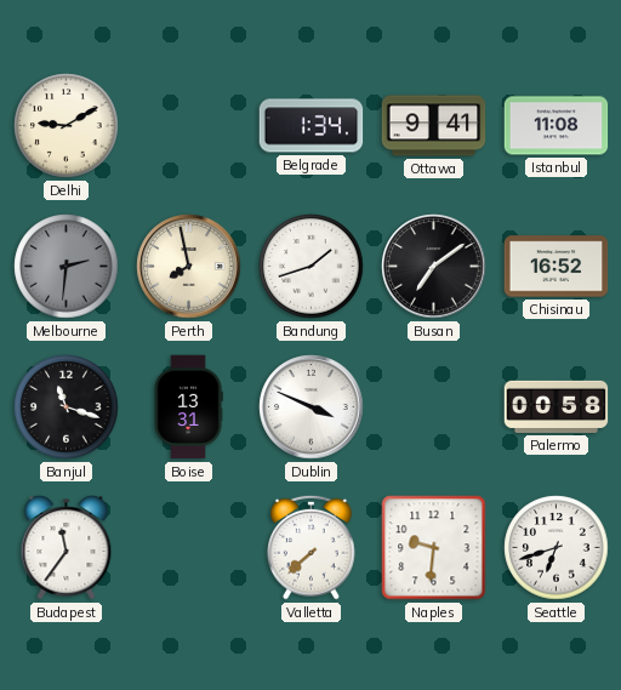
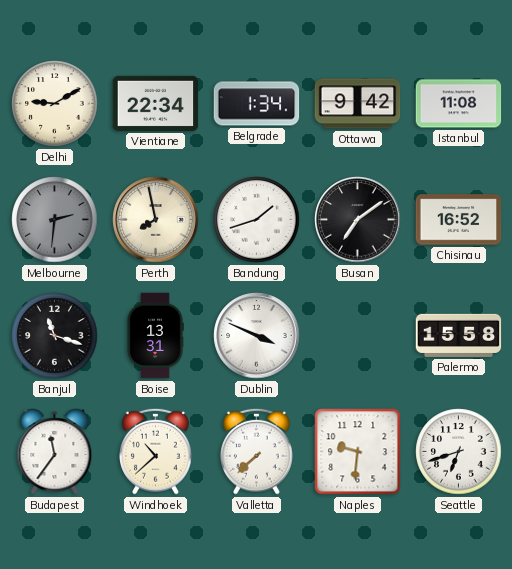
Vientiane: none -> 22:34 (156, 103)
Ottawa: 9:41 -> 9:42 (358, 104)
Palermo: 00:58 -> 15:58 (459, 335)
Windhoek: none -> 10:38 (156, 451)
